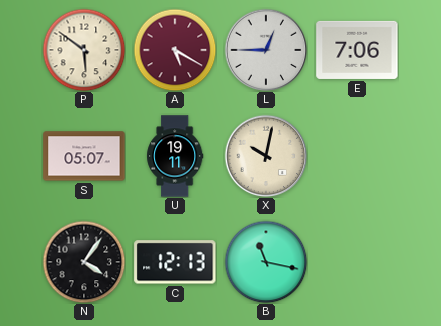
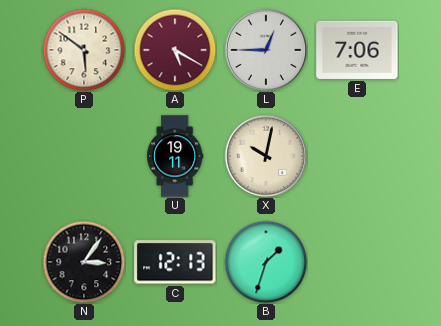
S: 05:07 -> none (84, 156)
N: 4:06 -> 3:06 (84, 262)
B: 11:17 -> 1:33 (266, 262)
